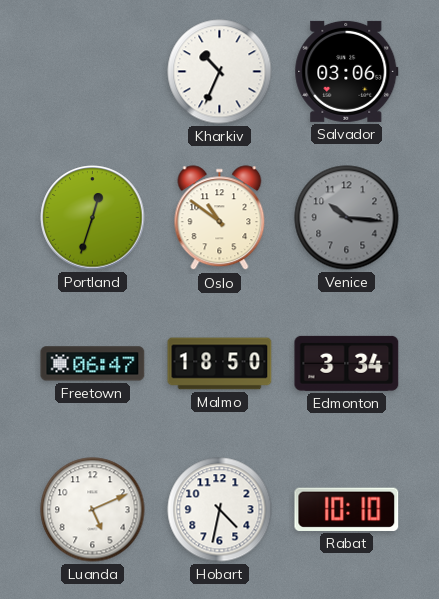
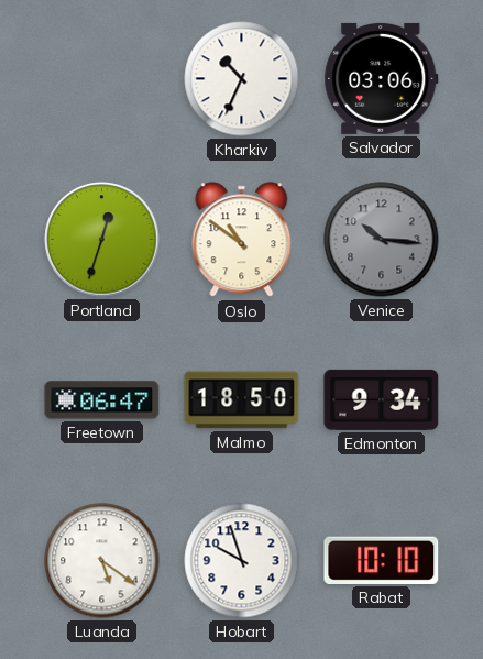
Edmonton: 3:34 -> 9:34 (382, 399)
Luanda: 5:11 -> 5:21 (102, 561)
Hobart: 4:32 -> 9:57 (242, 561)
